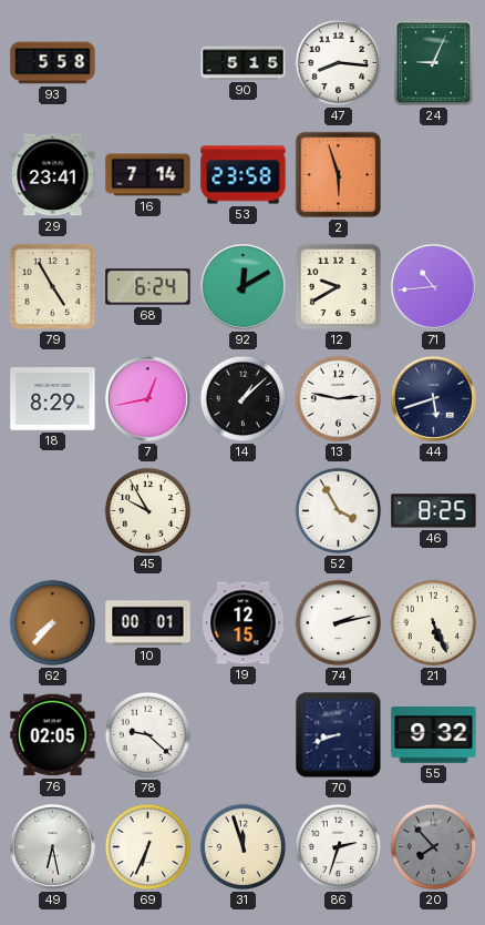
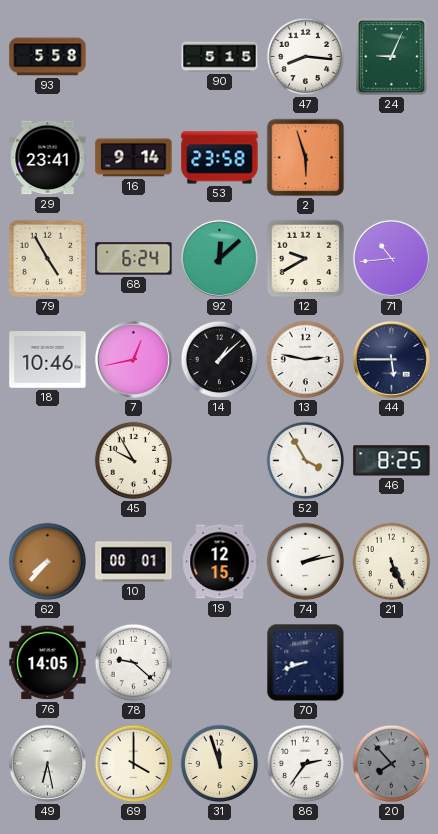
16: 7:14 -> 9:14 (134, 158)
92: 12:10 -> 12:08 (219, 258)
18: 8:29 -> 10:46 (48, 360)
44: 5:42 -> 5:45 (391, 359)
76: 02:05 -> 14:05 (48, 663)
55: 9:32 -> none (434, 735)
69: 6:34 -> 4:00 (134, 764)
86: 2:33 -> 2:36 (306, 764)
